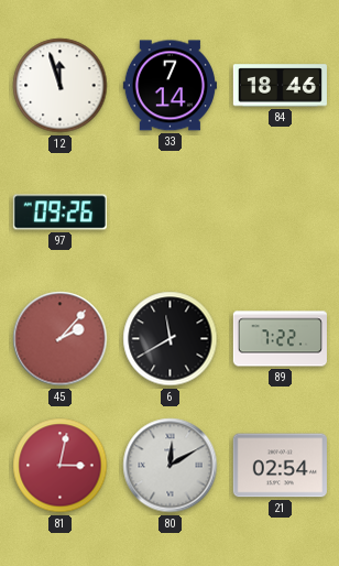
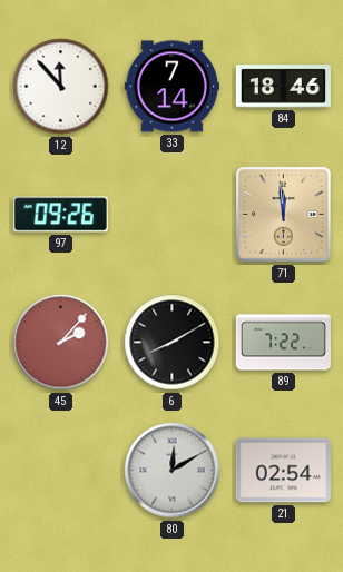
12: 11:57 -> 11:53 (61, 87)
71: none -> 11:59 (284, 215)
6: 11:40 -> 8:10 (173, 343)
81: 3:02 -> none (61, 466)
